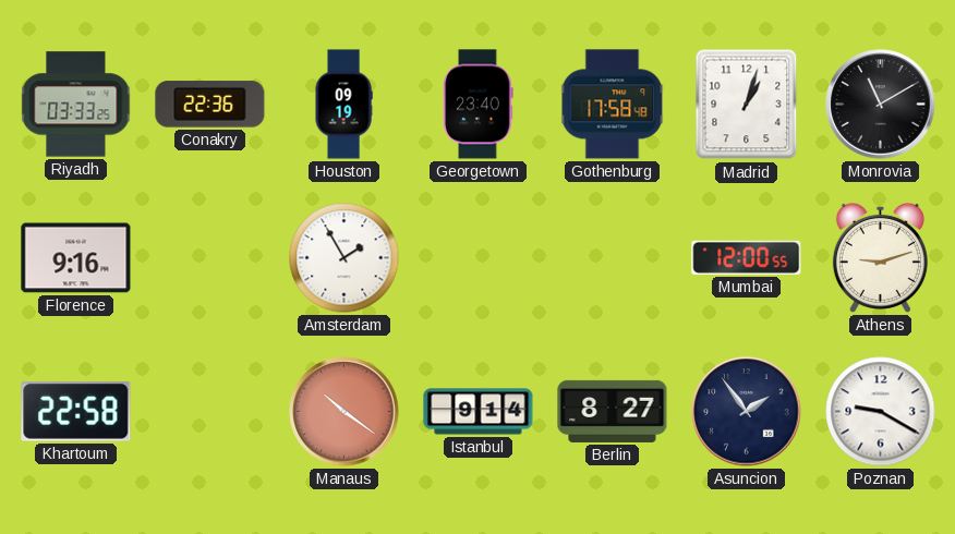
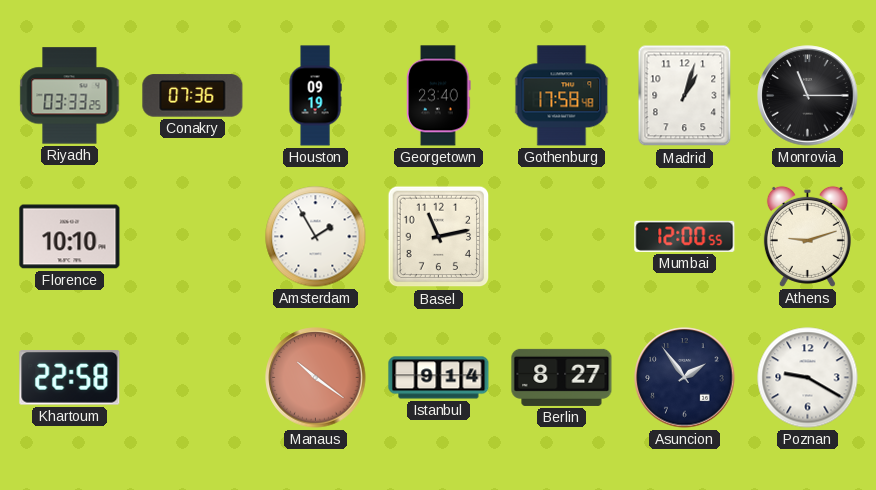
Conakry: 22:36 -> 07:36 (193, 96)
Monrovia: 11:10 -> 11:15 (808, 96)
Florence: 9:16 -> 10:10 (70, 237)
Basel: none -> 11:13 (439, 237)
